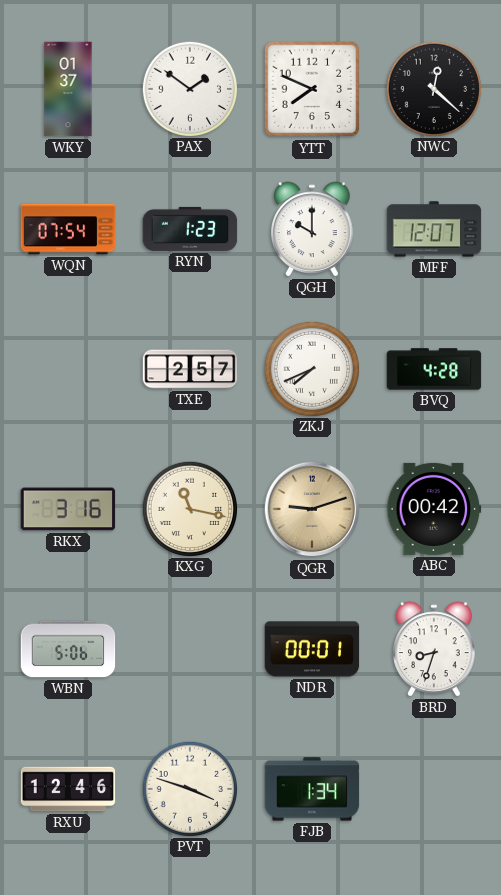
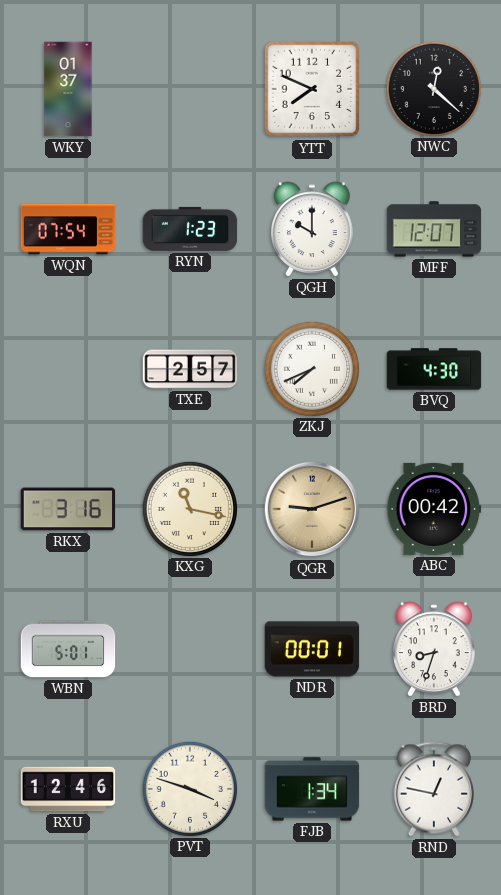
PAX: 1:51 -> none (189, 88)
BVQ: 4:28 -> 4:30 (434, 369)
WBN: 5:06 -> 5:01 (68, 649)
RND: none -> 12:47 (434, 789)
